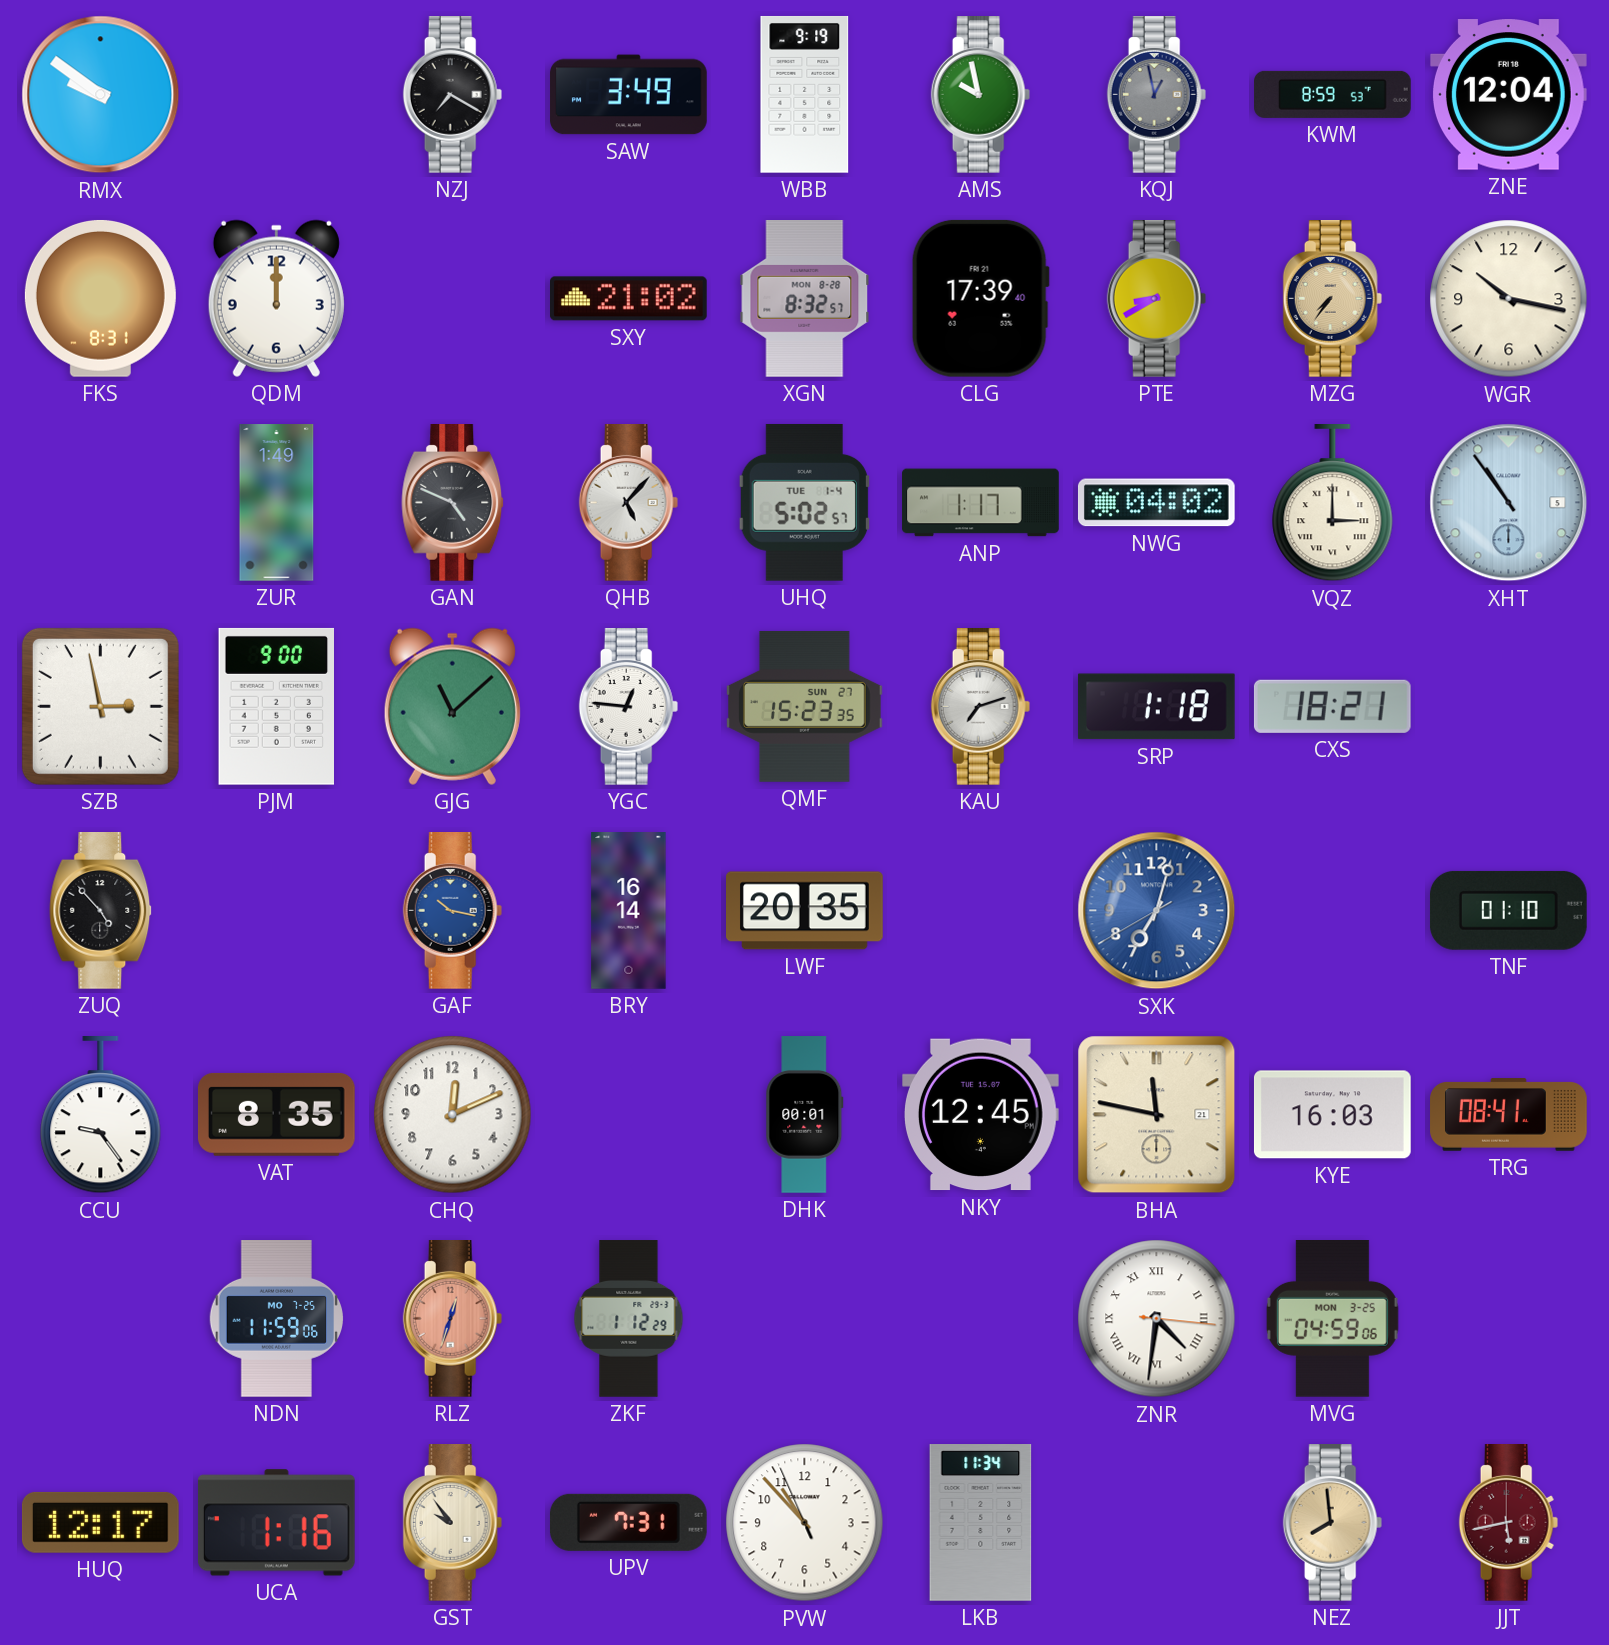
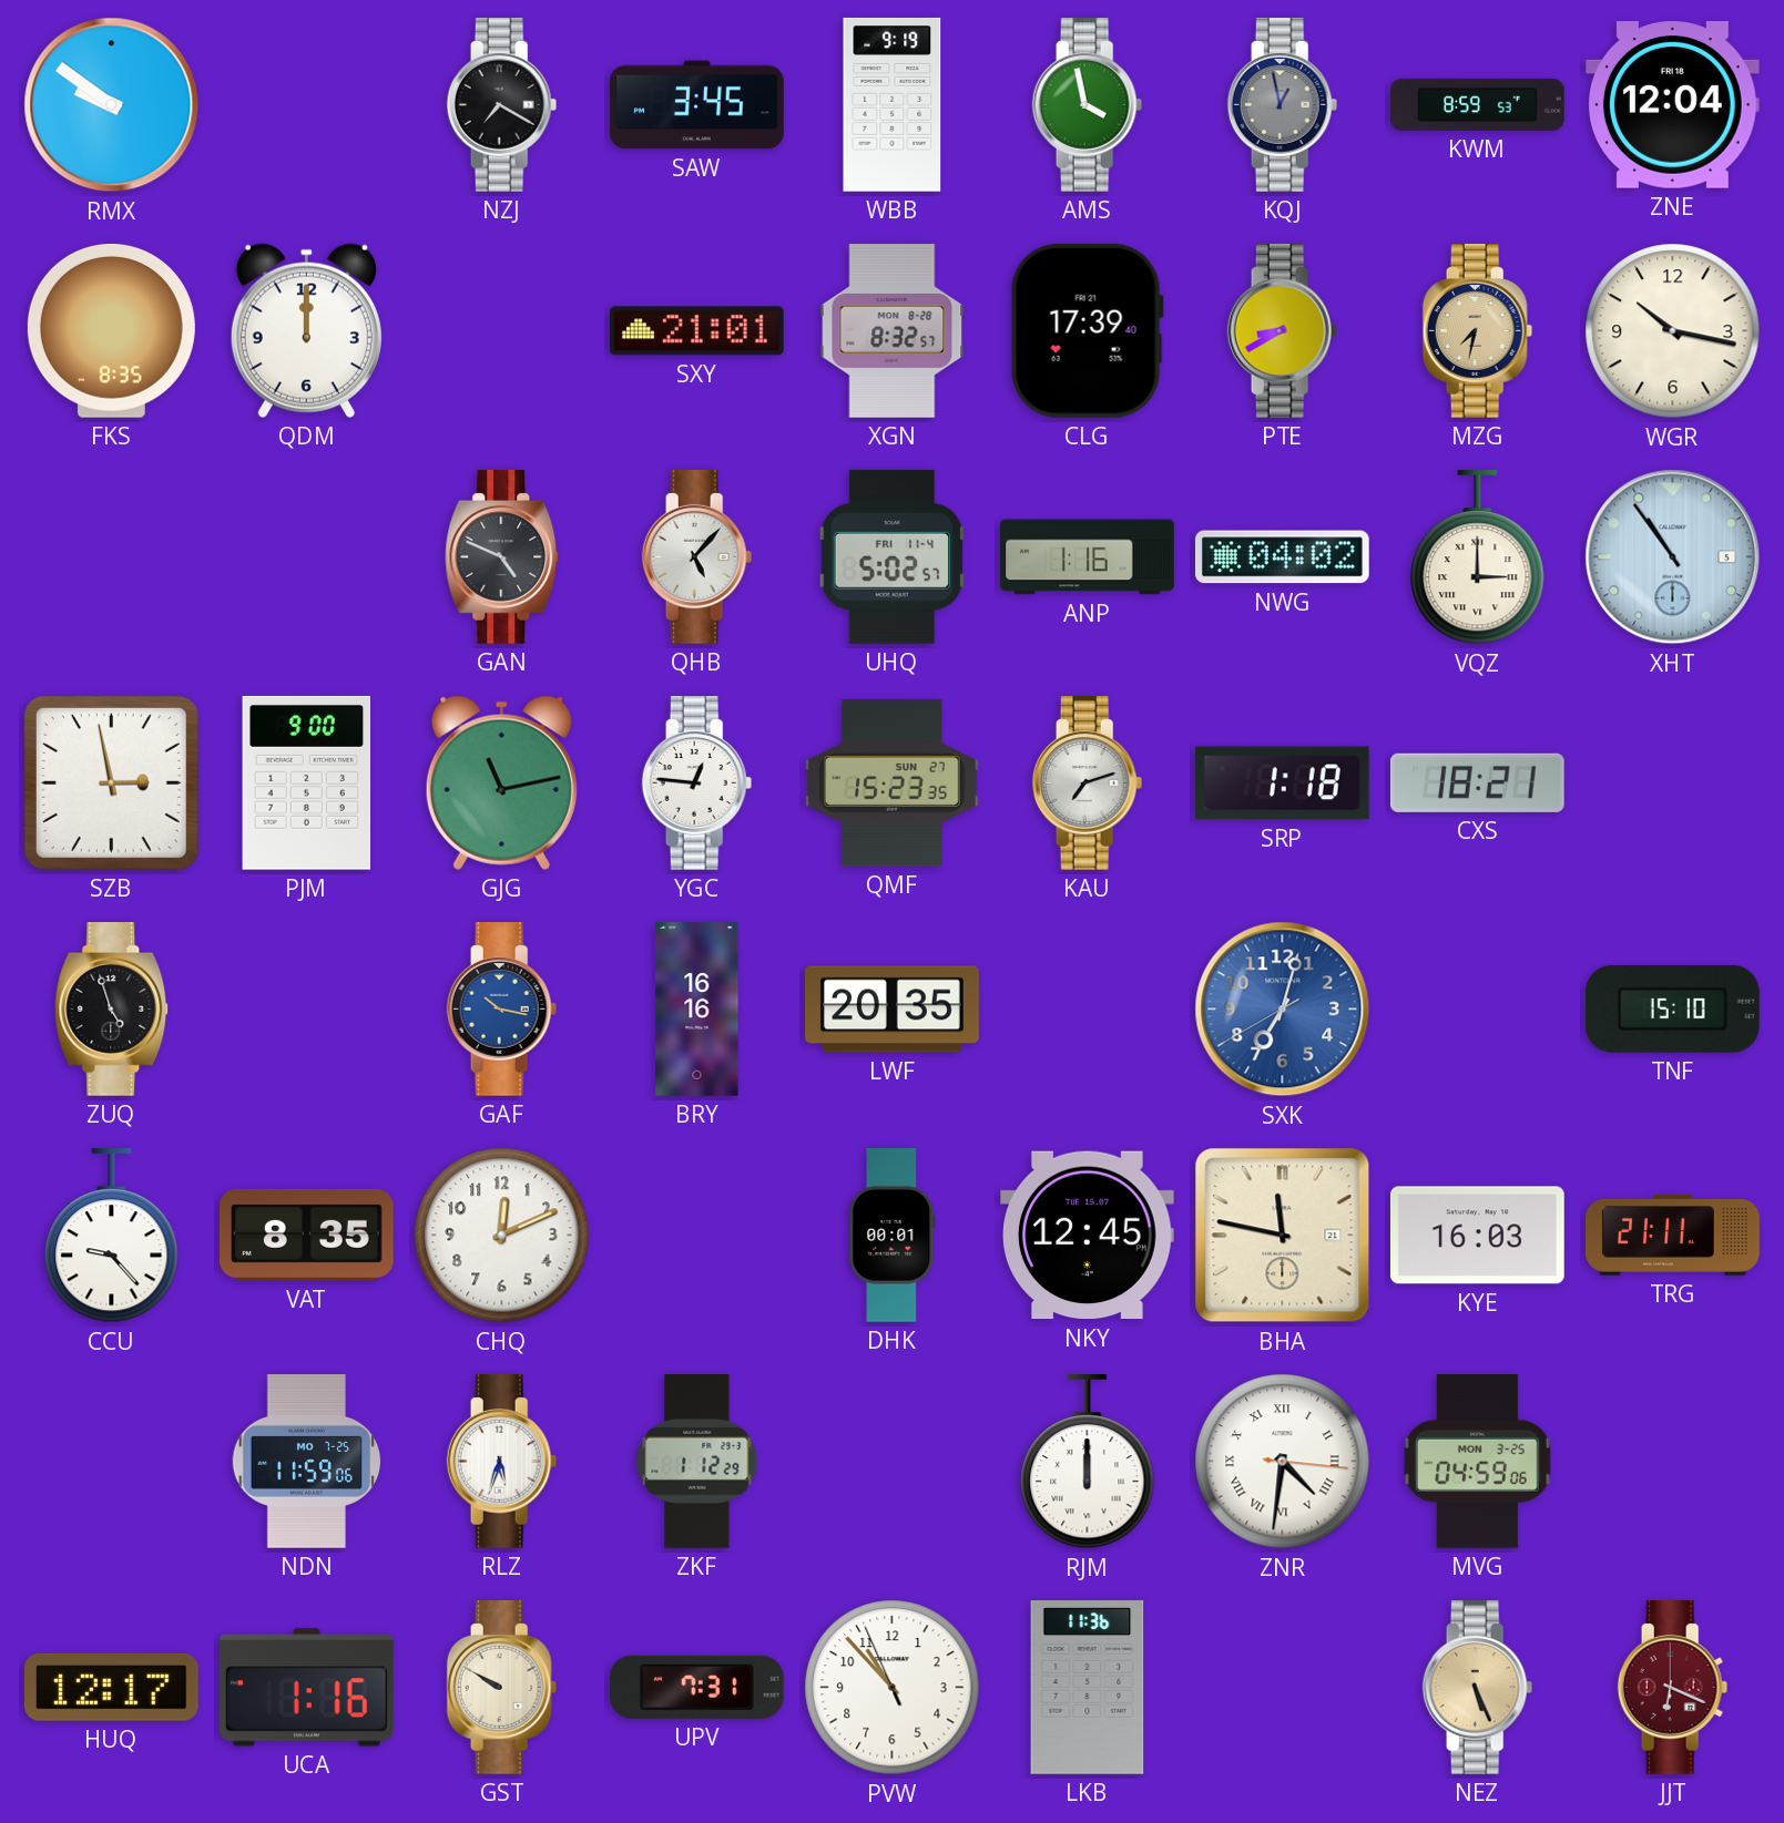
SAW: 3:49 -> 3:45 (697, 105)
AMS: 9:58 -> 3:58 (1088, 105)
FKS: 8:31 -> 8:35 (111, 330)
SXY: 21:02 -> 21:01 (697, 331)
MZG: 7:36 -> 7:32 (1478, 331)
ZUR: 1:49 -> none (277, 503)
UHQ date: TUE 1-4 -> FRI 11-4 (891, 556)
ANP: 1:17 -> 1:16 (1088, 557)
GJG: 11:08 -> 11:13 (501, 782)
ZUQ: 4:53 -> 4:57 (112, 1010)
BRY: 16:14 -> 16:16 (697, 1010)
TNF: 01:10 -> 15:10 (1672, 1008)
CCU: 9:24 -> 9:23 (112, 1237)
TRG: 08:41 -> 21:11 (1673, 1236)
RLZ: 12:33 -> 5:33 (502, 1462)
RLZ dial: salmon -> white (502, 1462)
RJM: none -> 12:00 (1088, 1463)
GST: 9:54 -> 9:50 (502, 1688)
LKB: 11:34 -> 11:36 (1088, 1688)
NEZ: 7:59 -> 5:26 (1478, 1688)
JJT: 5:43 -> 6:19 (1673, 1688)
